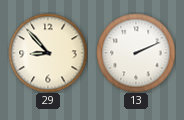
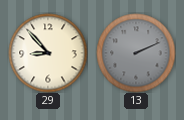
13 dial: white -> grey (136, 53)
